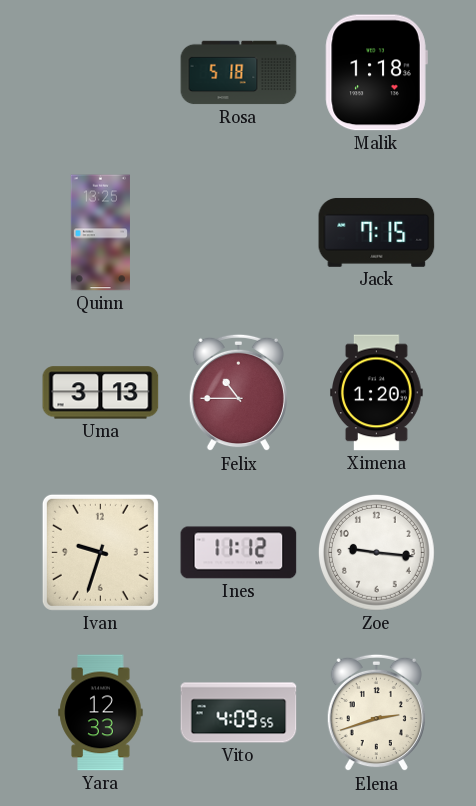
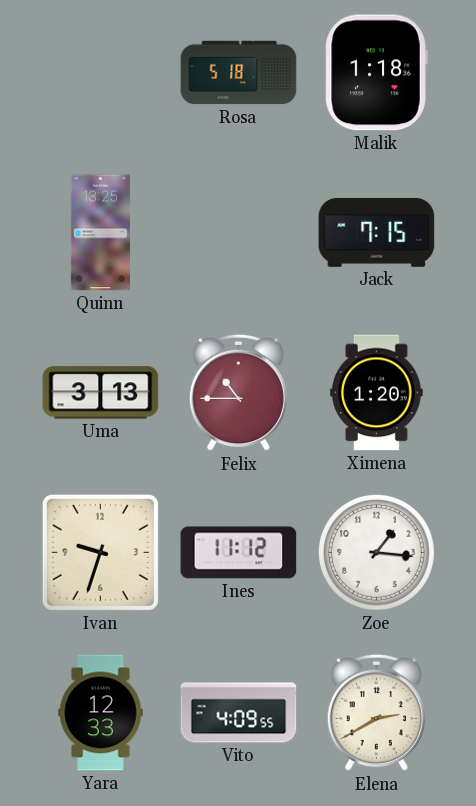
Zoe: 9:16 -> 1:16 (376, 552)
Elena: 2:42 -> 2:40 (376, 713)
